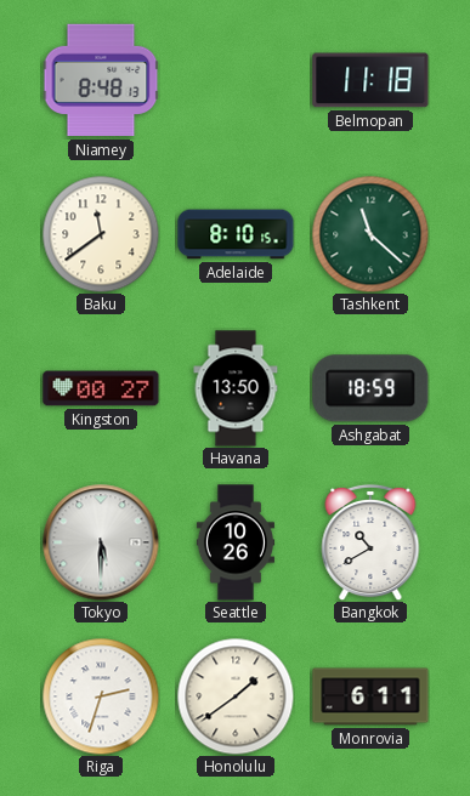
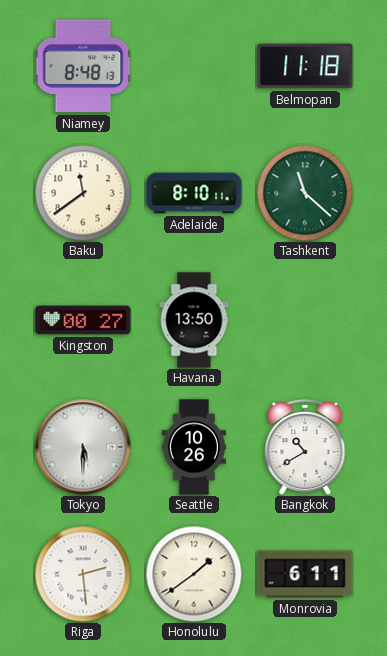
Adelaide: 8:10:15 -> 8:10:11 (194, 193)
Ashgabat: 18:59 -> none (370, 388)
Riga: 2:33 -> 2:29 (83, 574)
